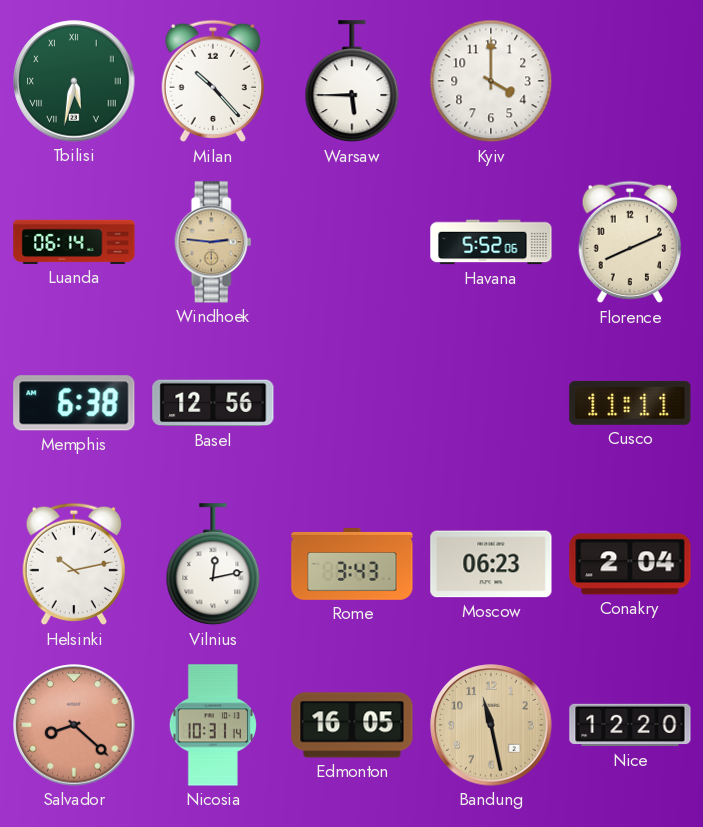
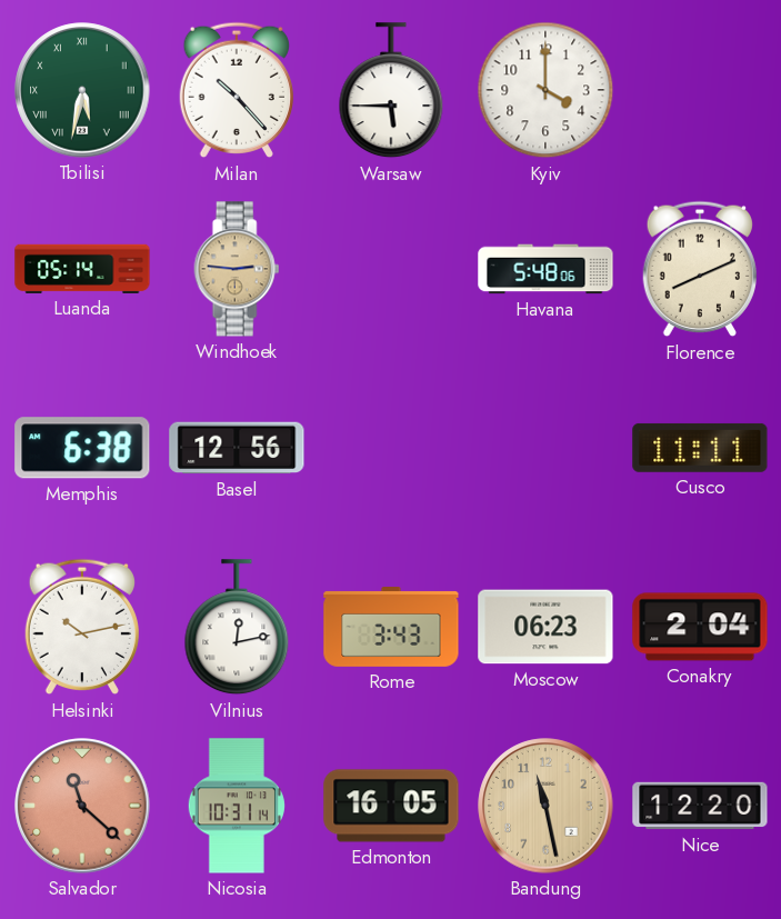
Luanda: 06:14 -> 05:14 (82, 269)
Havana: 5:52 -> 5:48 (545, 269)
Salvador: 8:22 -> 11:22 (82, 806)
